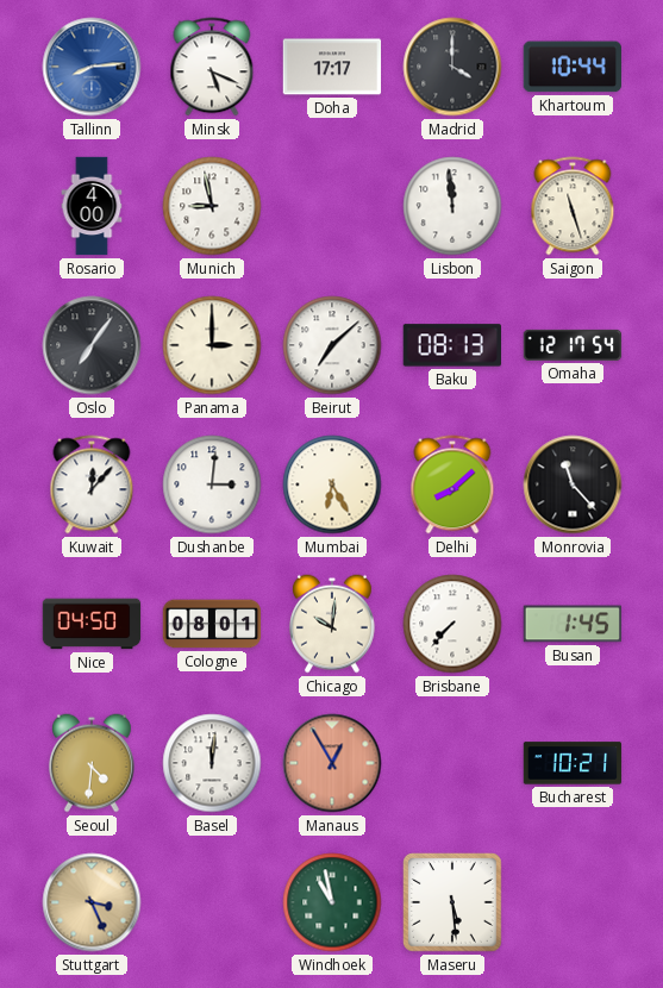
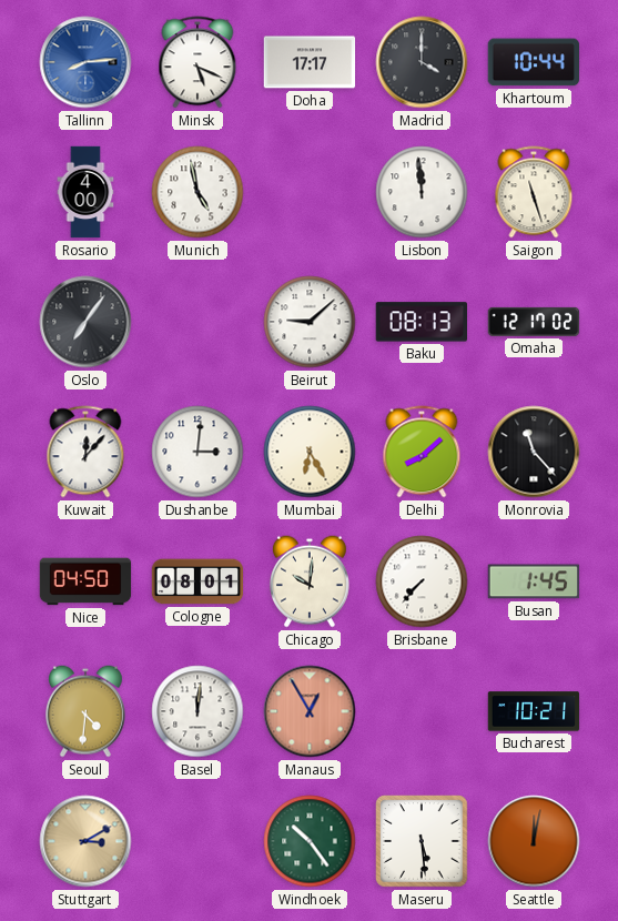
Munich: 8:58 -> 4:58 (197, 192)
Panama: 3:00 -> none (212, 345)
Beirut: 7:08 -> 9:08 (310, 322)
Omaha: 12:17:54 -> 12:17:02 (534, 322)
Stuttgart: 3:26 -> 3:10 (85, 841)
Windhoek: 10:58 -> 10:24 (310, 841)
Seattle: none -> 12:02 (534, 841)
